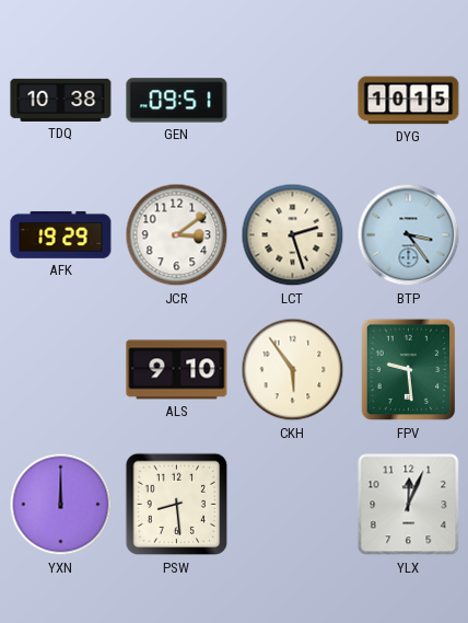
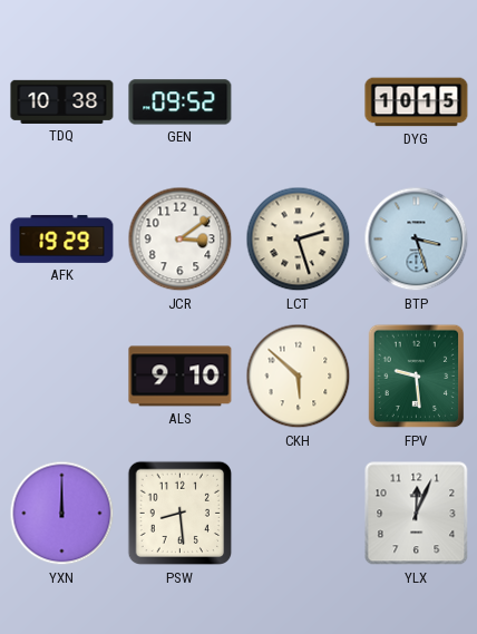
GEN: 09:51 -> 09:52 (181, 103)
BTP: 3:24 -> 3:27 (417, 240)
CKH: 5:54 -> 5:52 (299, 377)
